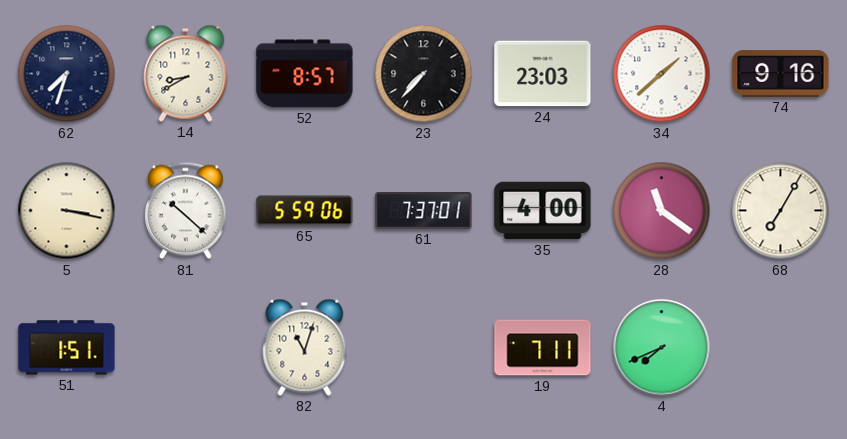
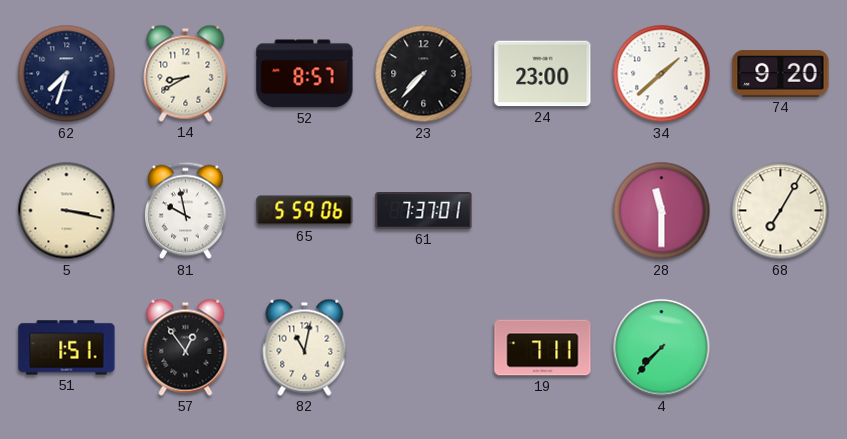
24: 23:03 -> 23:00 (543, 74)
74: 9:16 -> 9:20 (781, 74)
81: 10:22 -> 9:58 (186, 211)
35: 4:00 -> none (543, 211)
28: 11:21 -> 11:30 (662, 211)
57: none -> 12:54 (186, 347)
82: 11:03 -> 11:02 (305, 347)
4: 7:41 -> 7:37 (662, 348)
